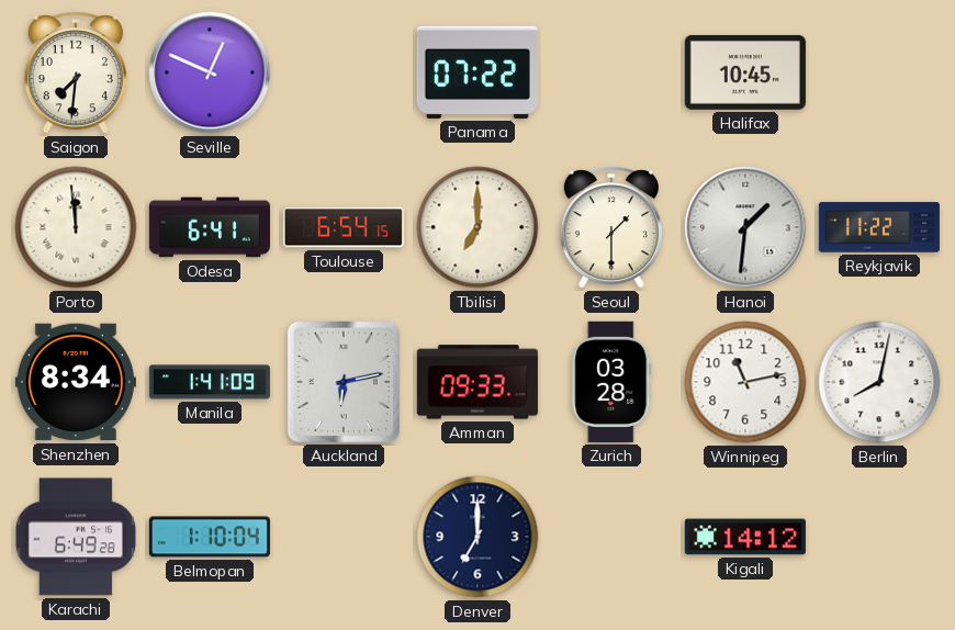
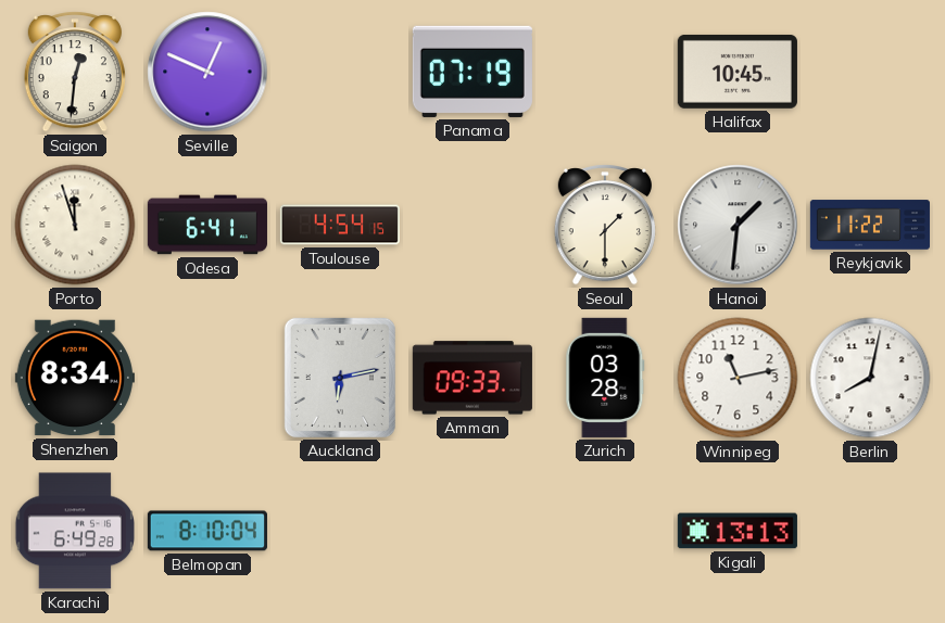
Saigon: 7:31 -> 12:31 (75, 72)
Panama: 07:22 -> 07:19 (472, 72)
Porto: 11:59 -> 11:57 (75, 225)
Toulouse: 6:54 -> 4:54 (340, 225)
Tbilisi: 7:00 -> none (477, 227)
Manila: 1:41 -> none (210, 382)
Belmopan: 1:10 -> 8:10 (207, 531)
Denver: 7:00 -> none (477, 537)
Kigali: 14:12 -> 13:13 (738, 531)
